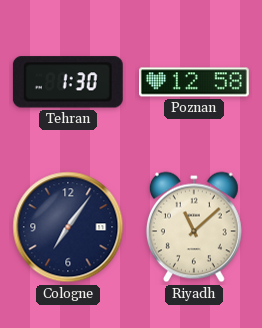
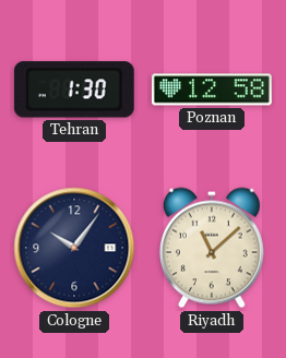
Cologne: 7:06 -> 10:06 (74, 248)
